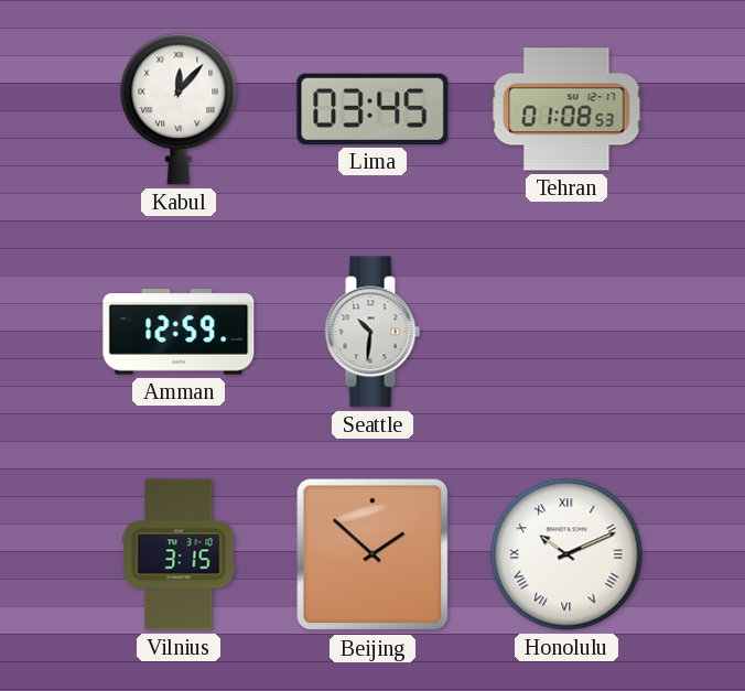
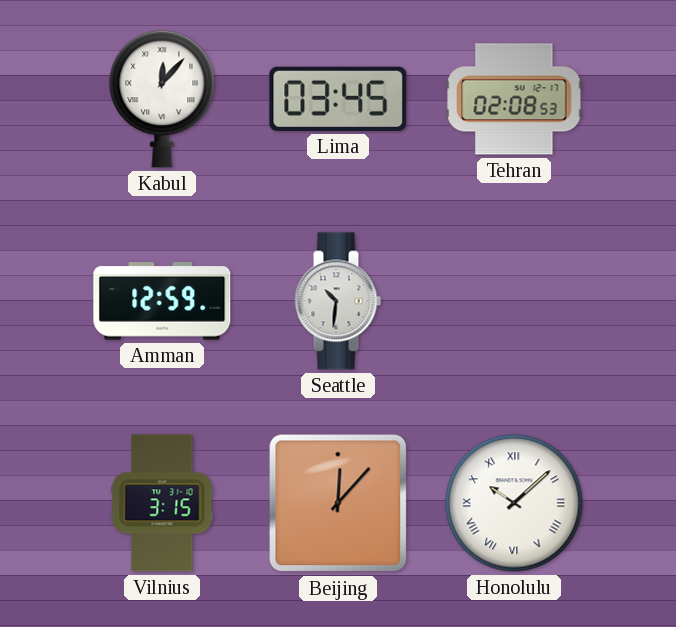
Tehran: 01:08 -> 02:08 (514, 99)
Beijing: 1:52 -> 12:07 (338, 503)
Honolulu: 10:11 -> 10:08 (514, 503)
